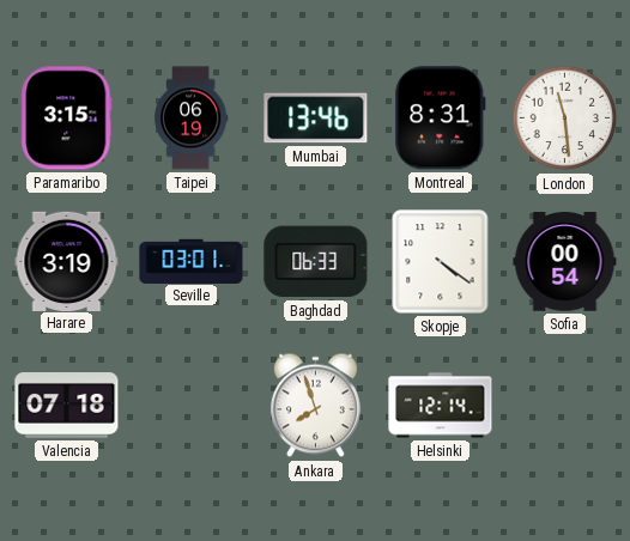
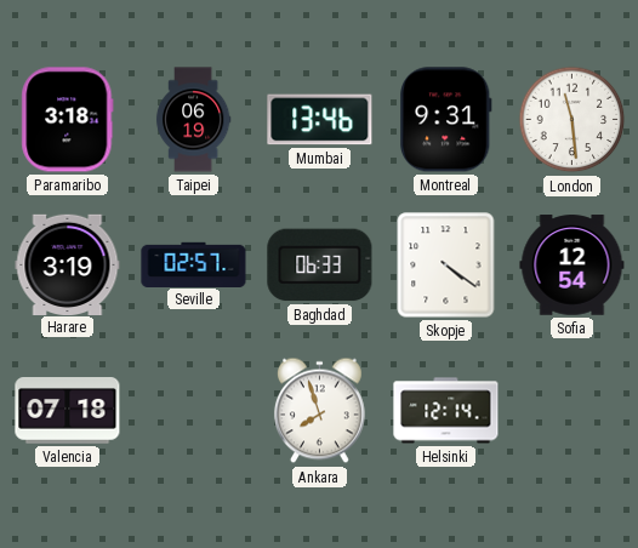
Paramaribo: 3:15 -> 3:18 (68, 120)
Montreal: 8:31 -> 9:31 (446, 120)
Seville: 03:01 -> 02:57 (194, 264)
Sofia: 00:54 -> 12:54 (573, 266)
